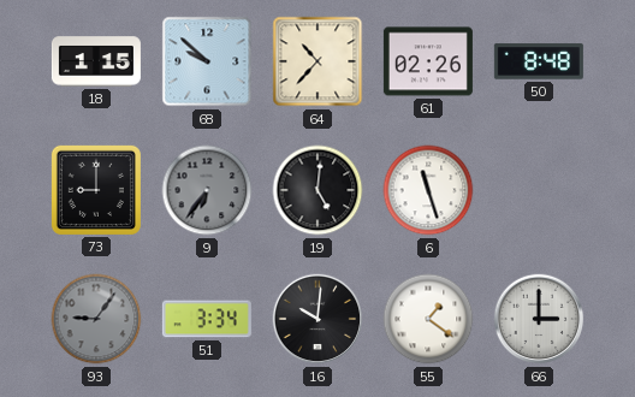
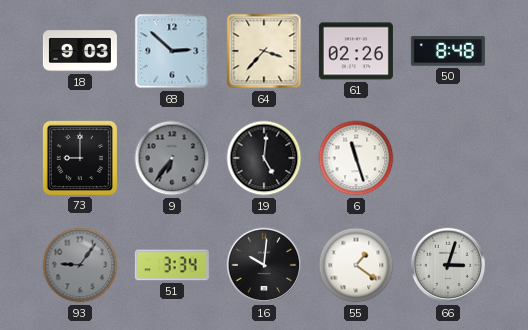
18: 1:15 -> 9:03 (80, 51)
68: 9:52 -> 2:52 (172, 51)
64: 10:37 -> 3:37 (264, 51)
66: 3:00 -> 3:03 (448, 265)
